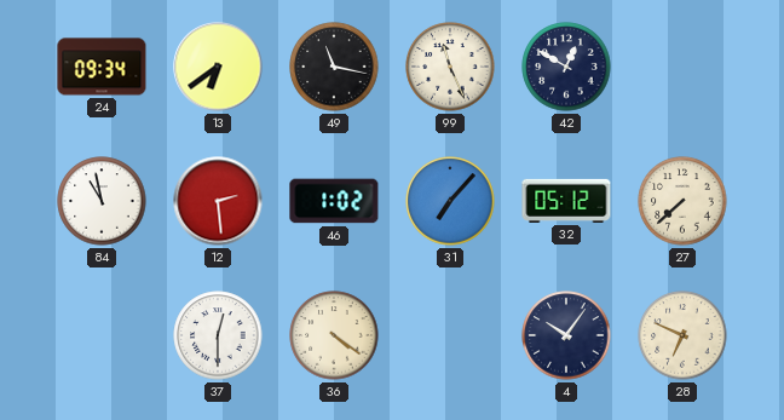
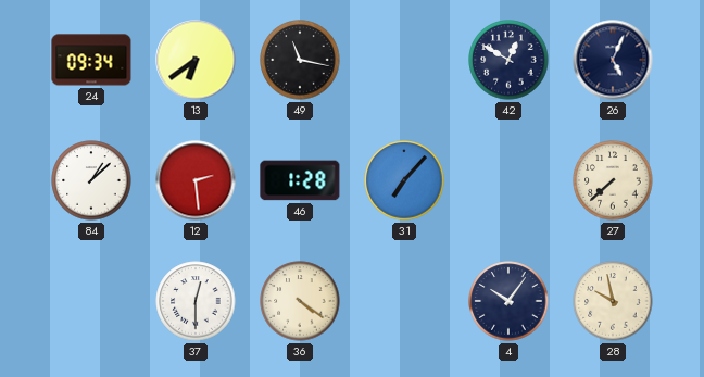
99: 11:26 -> none (450, 67)
26: none -> 5:04 (613, 60)
84: 10:58 -> 1:08 (91, 180)
46: 1:02 -> 1:28 (300, 180)
32: 05:12 -> none (566, 201)
28: 6:49 -> 9:58 (613, 301)
